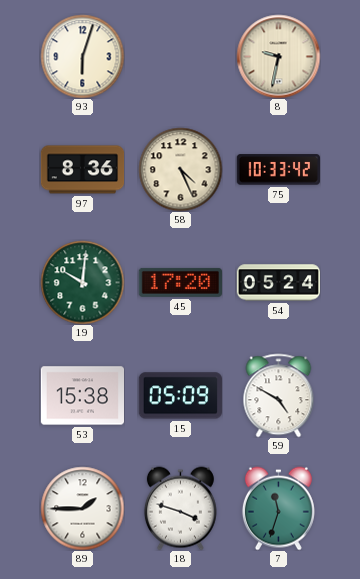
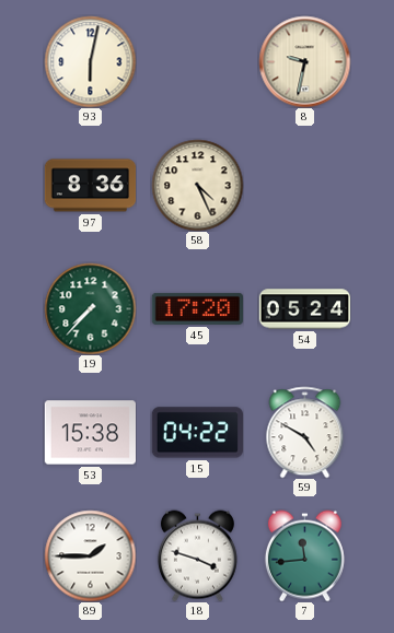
93: 6:03 -> 6:02 (90, 61)
75: 10:33 -> none (278, 170)
19: 10:01 -> 7:37 (90, 308)
15: 05:09 -> 04:22 (197, 433)
7: 11:33 -> 11:44 (304, 555)
